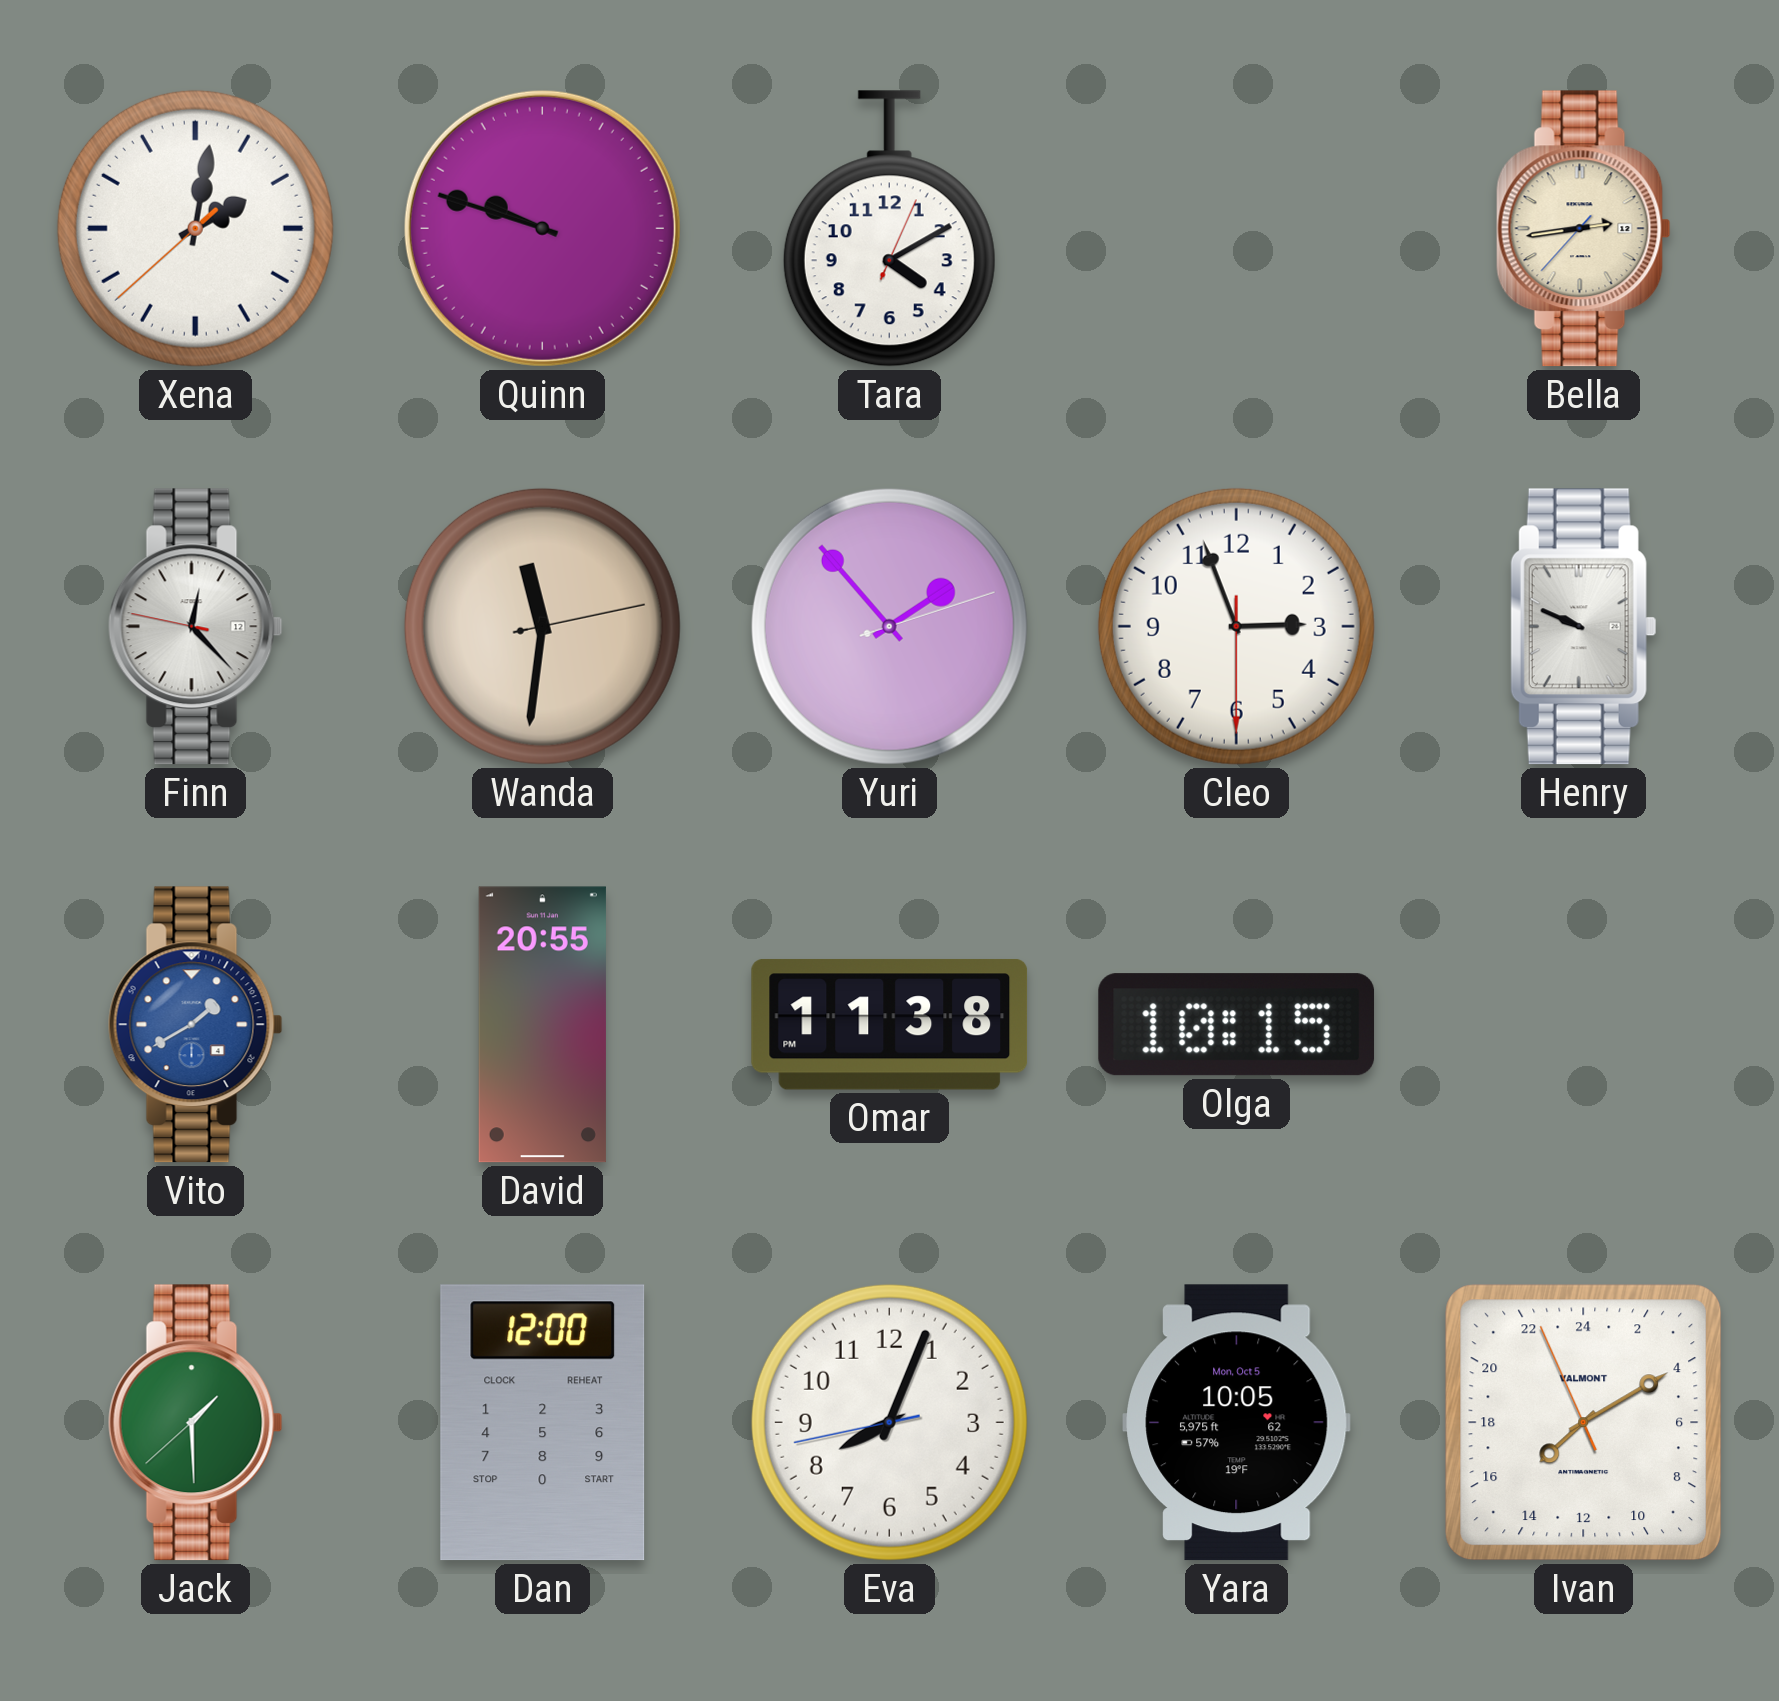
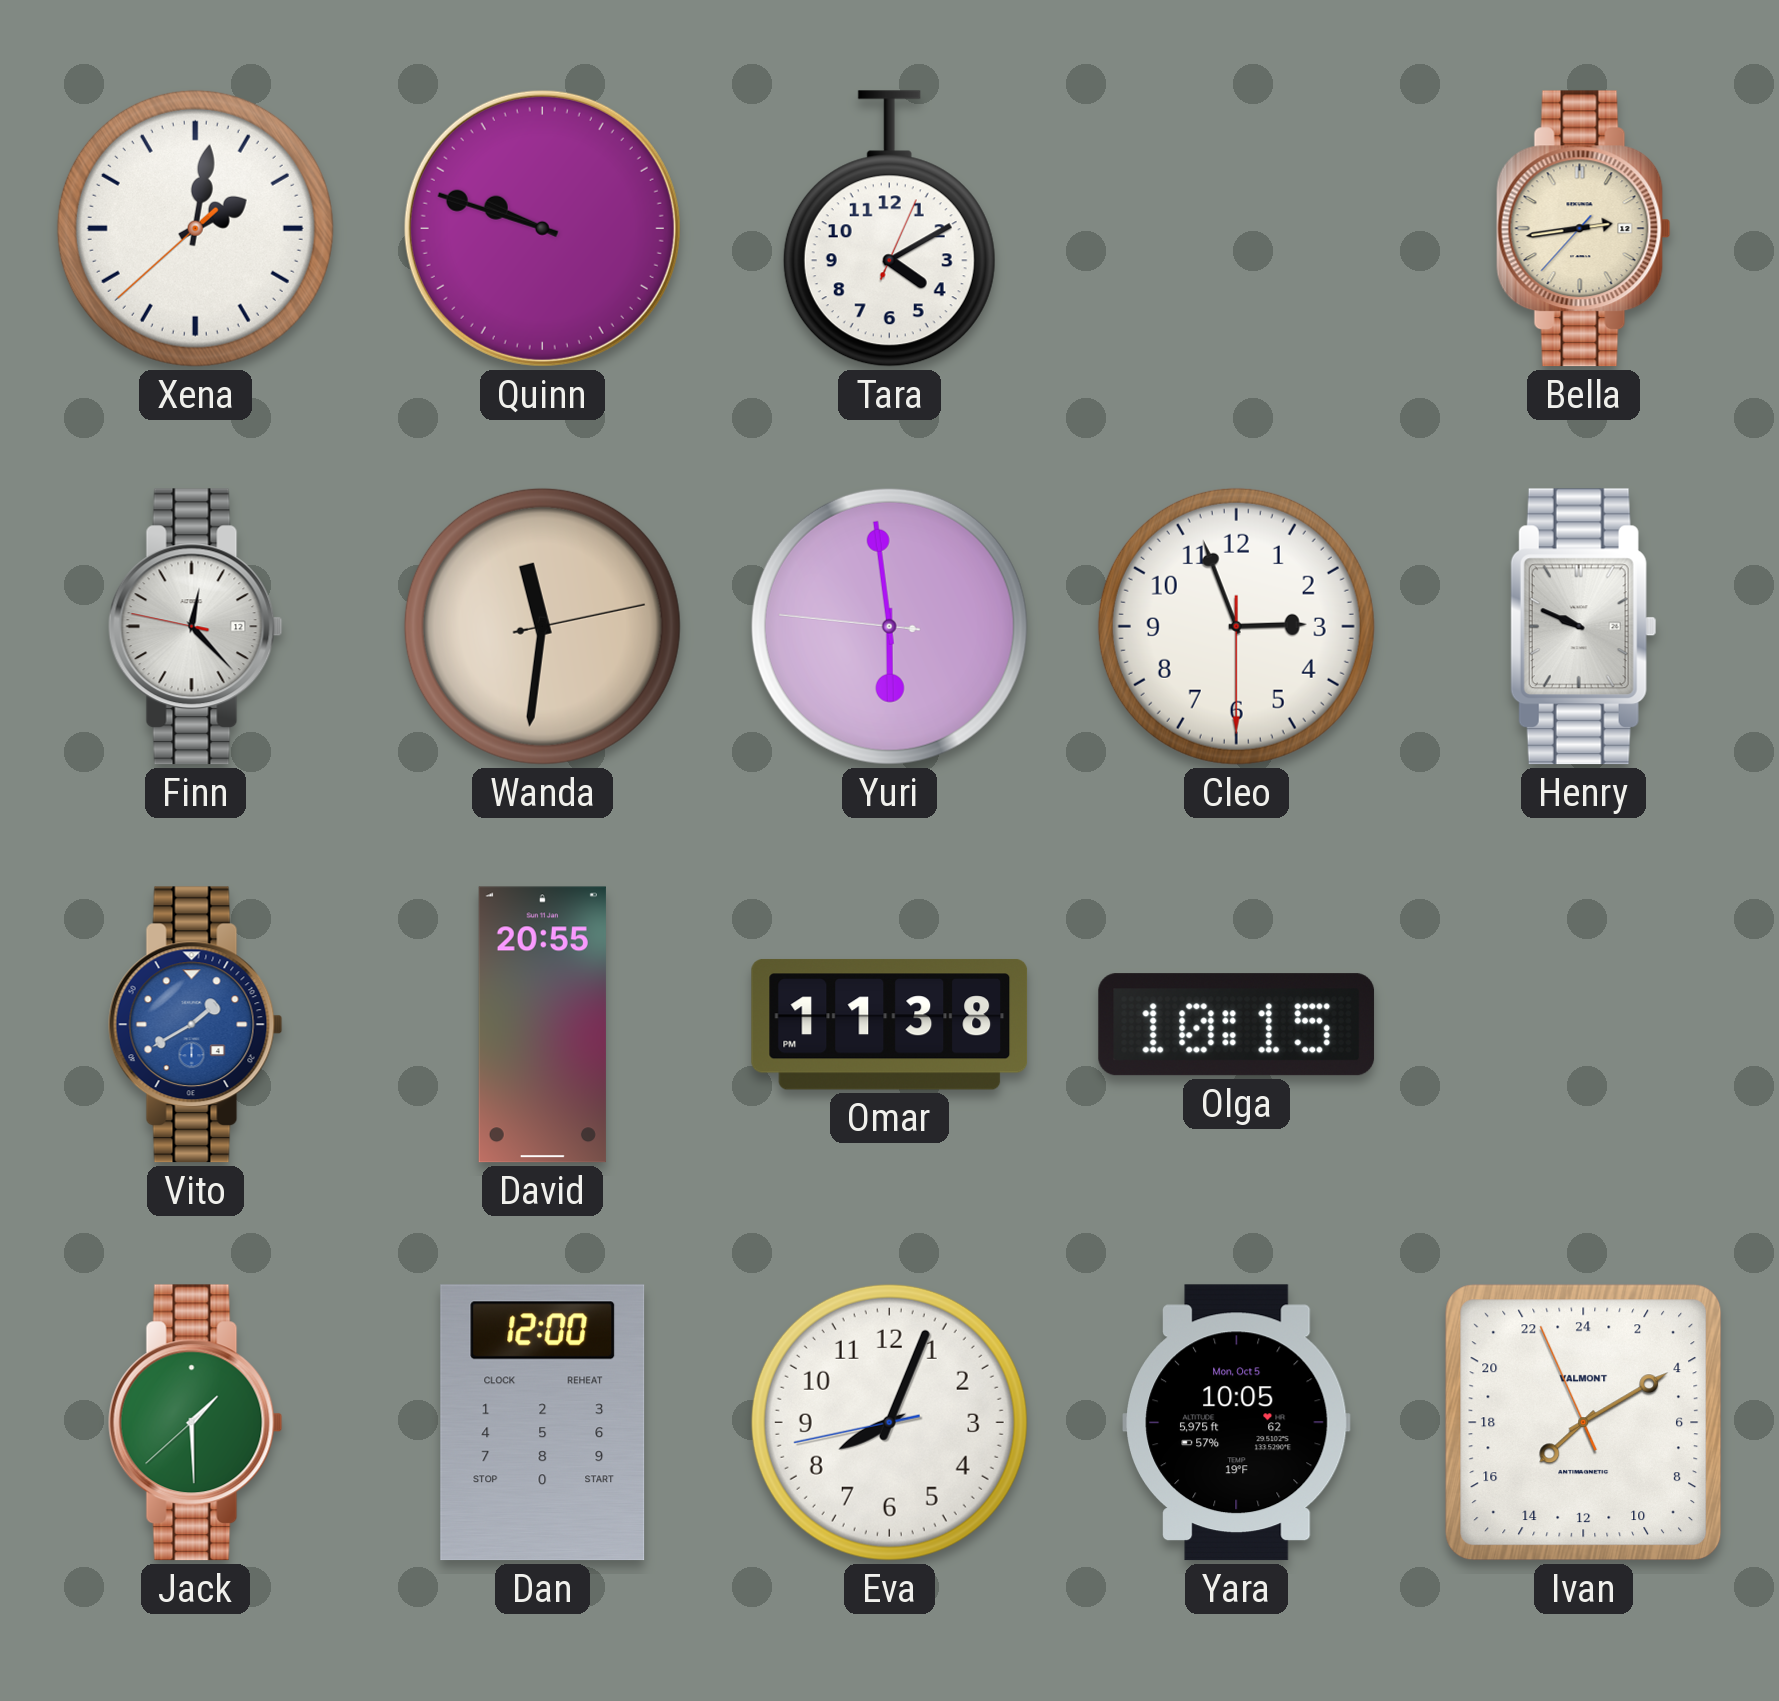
Yuri: 1:53 -> 5:58 (889, 626)
